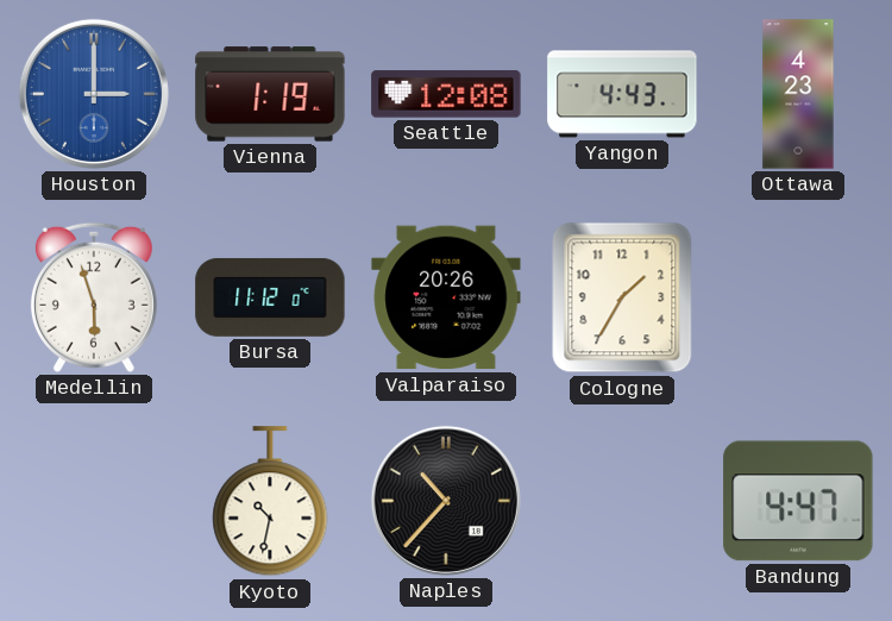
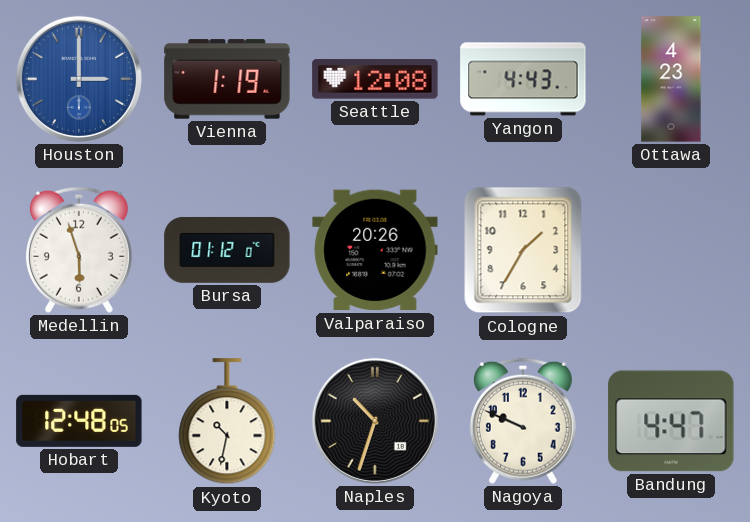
Bursa: 11:12 -> 01:12 (227, 250)
Hobart: none -> 12:48 (79, 421)
Naples: 10:37 -> 10:33 (375, 421)
Nagoya: none -> 9:49 (523, 421)
